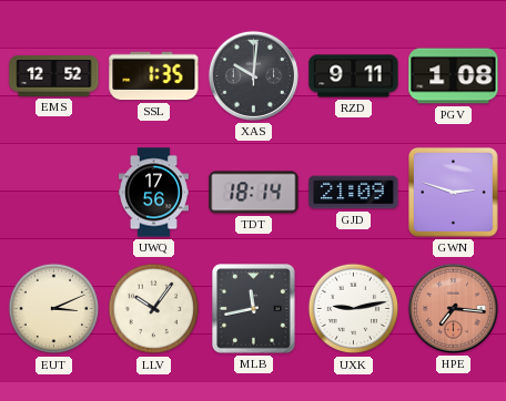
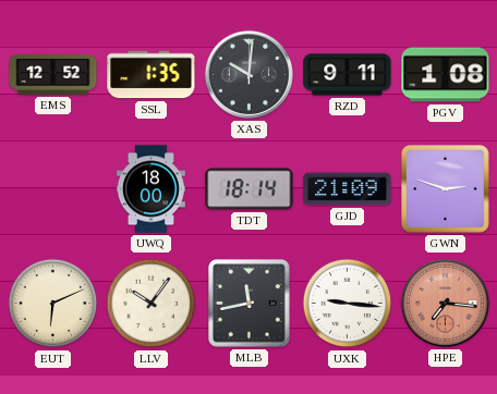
UWQ: 17:56 -> 18:00 (150, 189)
EUT: 3:11 -> 6:11 (53, 304)
UXK: 9:13 -> 9:16 (348, 304)
